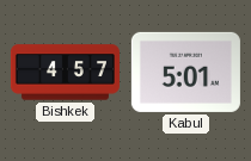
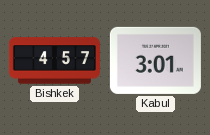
Kabul: 5:01 -> 3:01 (155, 60)
